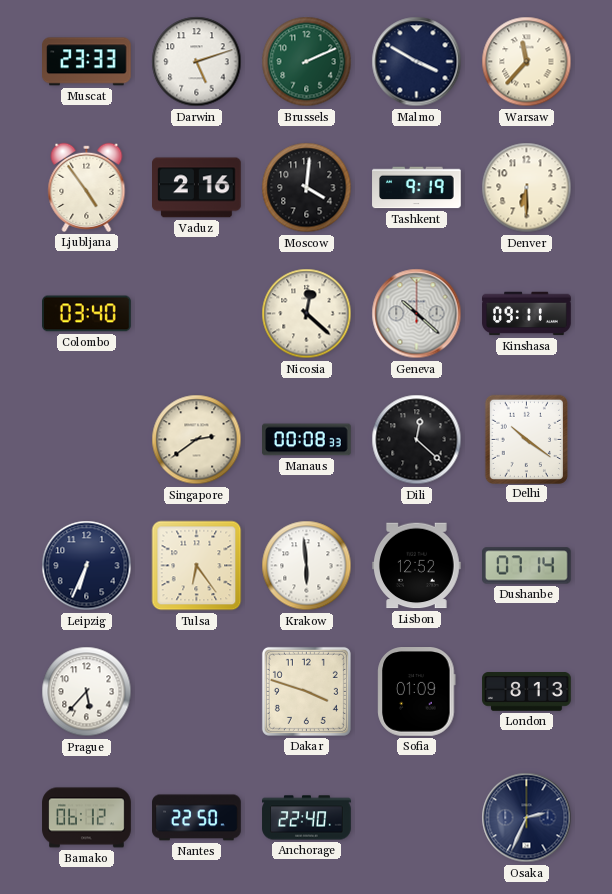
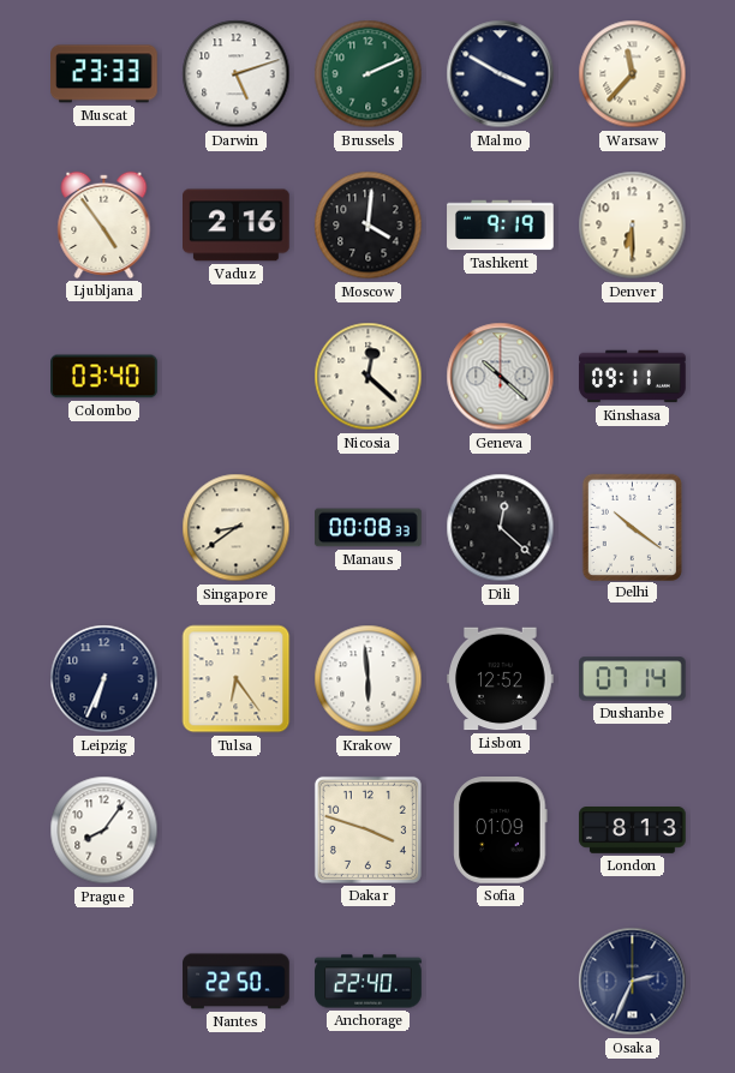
Singapore: 2:39 -> 8:39 (237, 528)
Prague: 5:37 -> 8:06 (104, 831)
Bamako: 06:12 -> none (87, 818)
